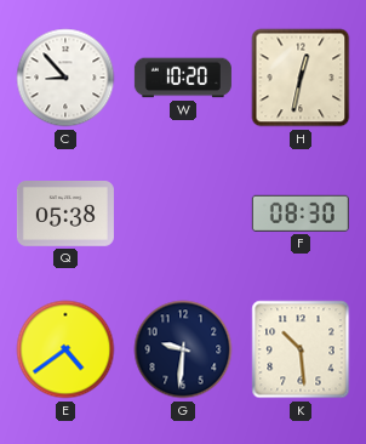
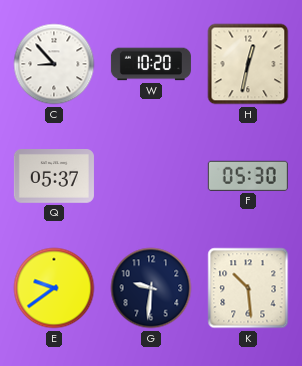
Q: 05:38 -> 05:37 (54, 177)
F: 08:30 -> 05:30 (248, 176)
E: 4:39 -> 9:39 (54, 288)
